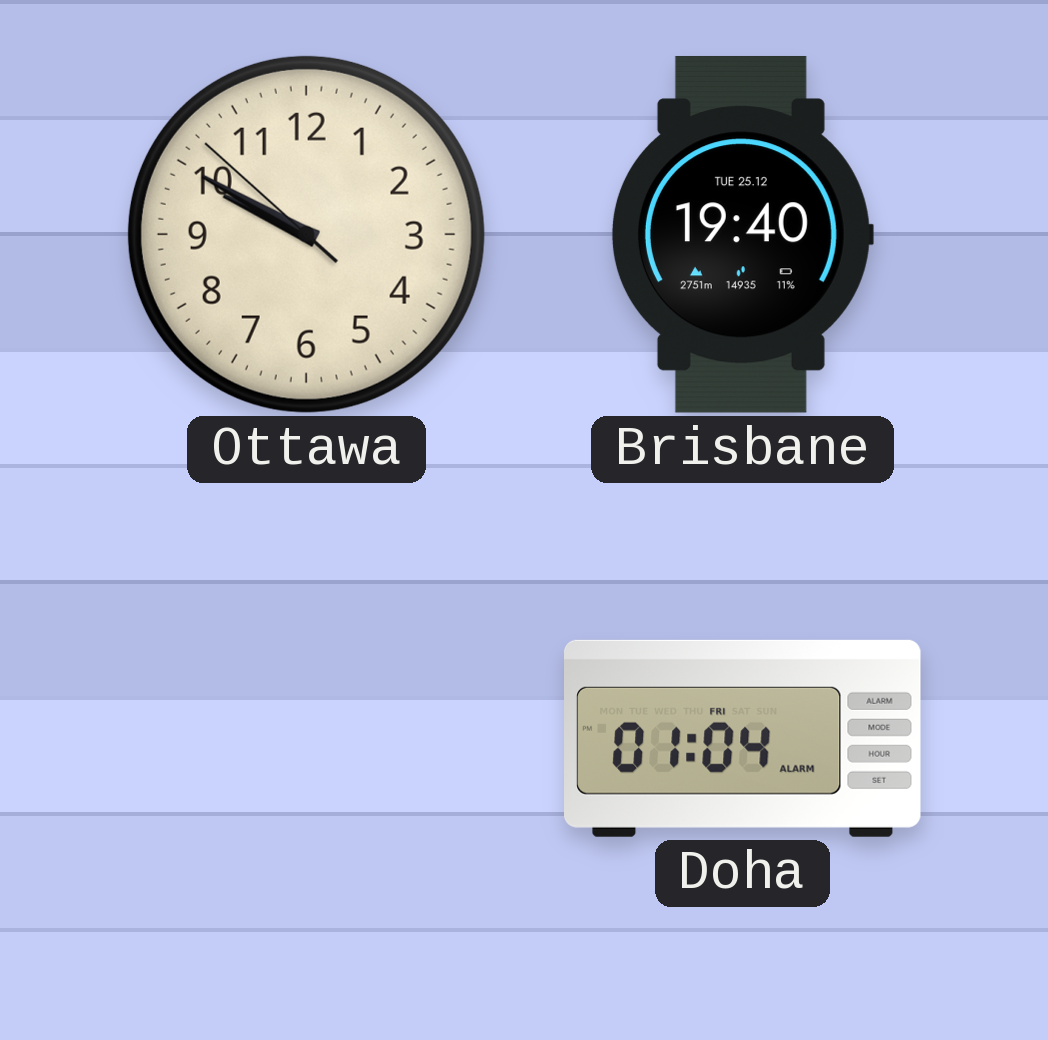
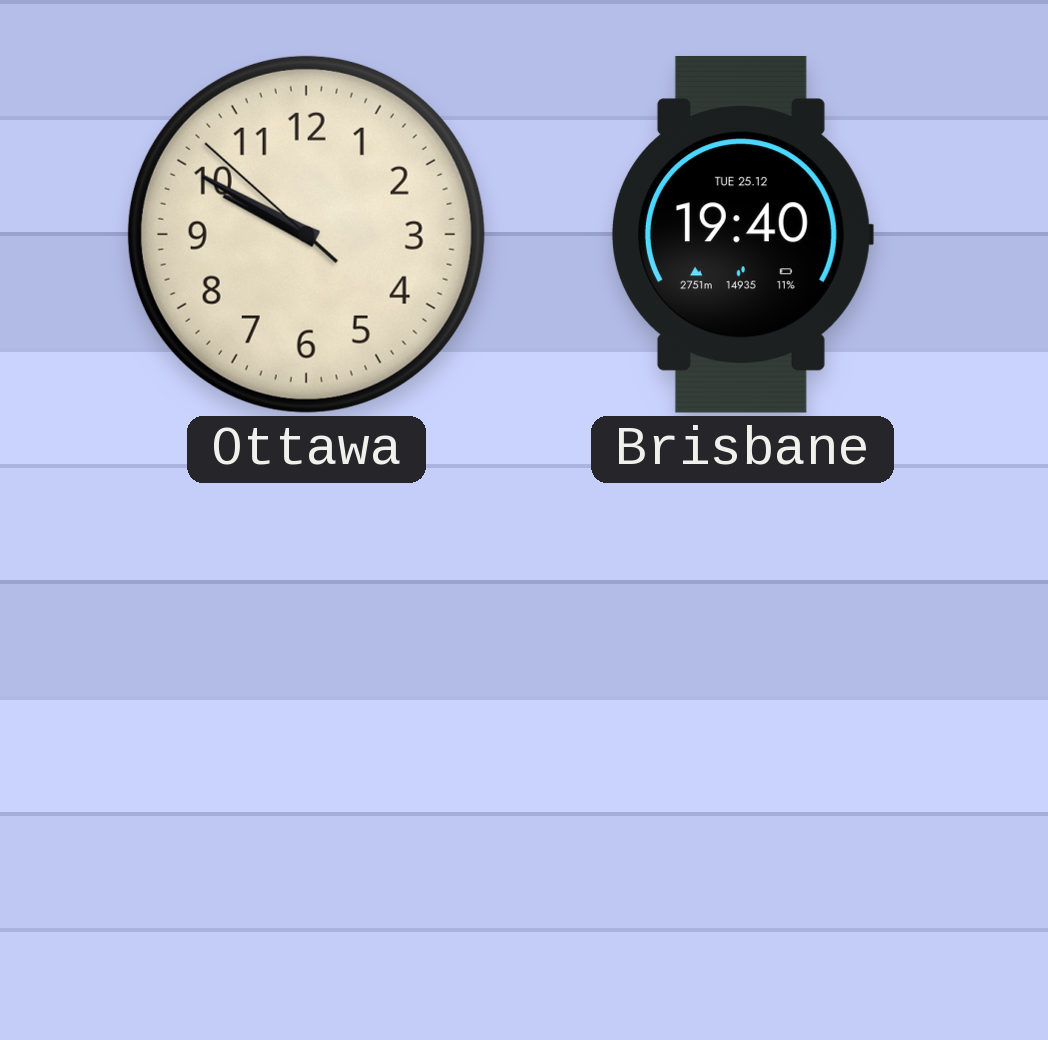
Doha: 01:04 -> none (743, 738)
